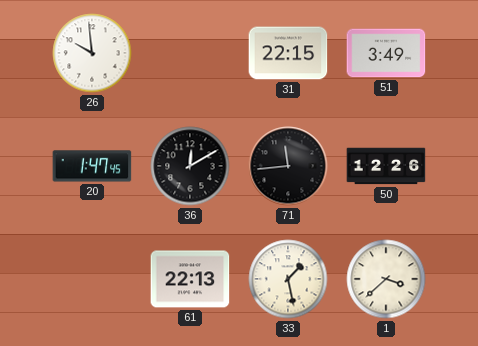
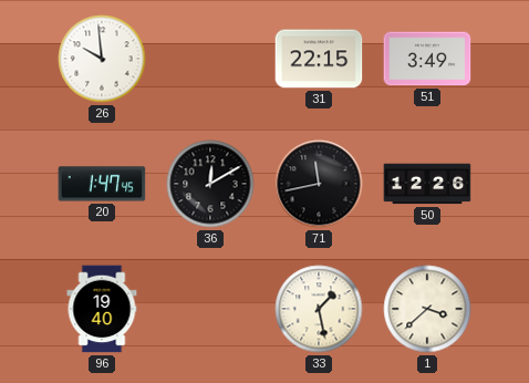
71: 11:44 -> 11:43 (319, 184)
96: none -> 19:40 (102, 309)
61: 22:13 -> none (190, 279)
